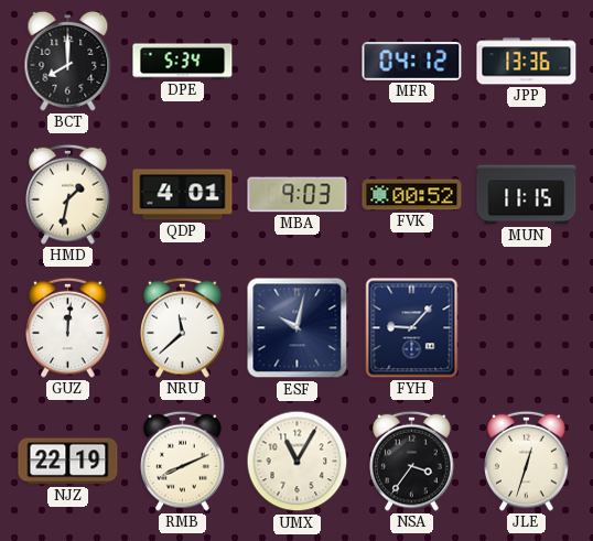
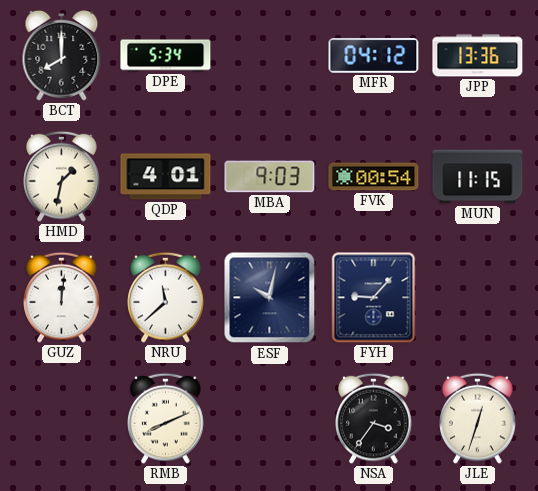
FVK: 00:52 -> 00:54 (374, 177)
NJZ: 22:19 -> none (68, 462)
UMX: 11:05 -> none (298, 462)
